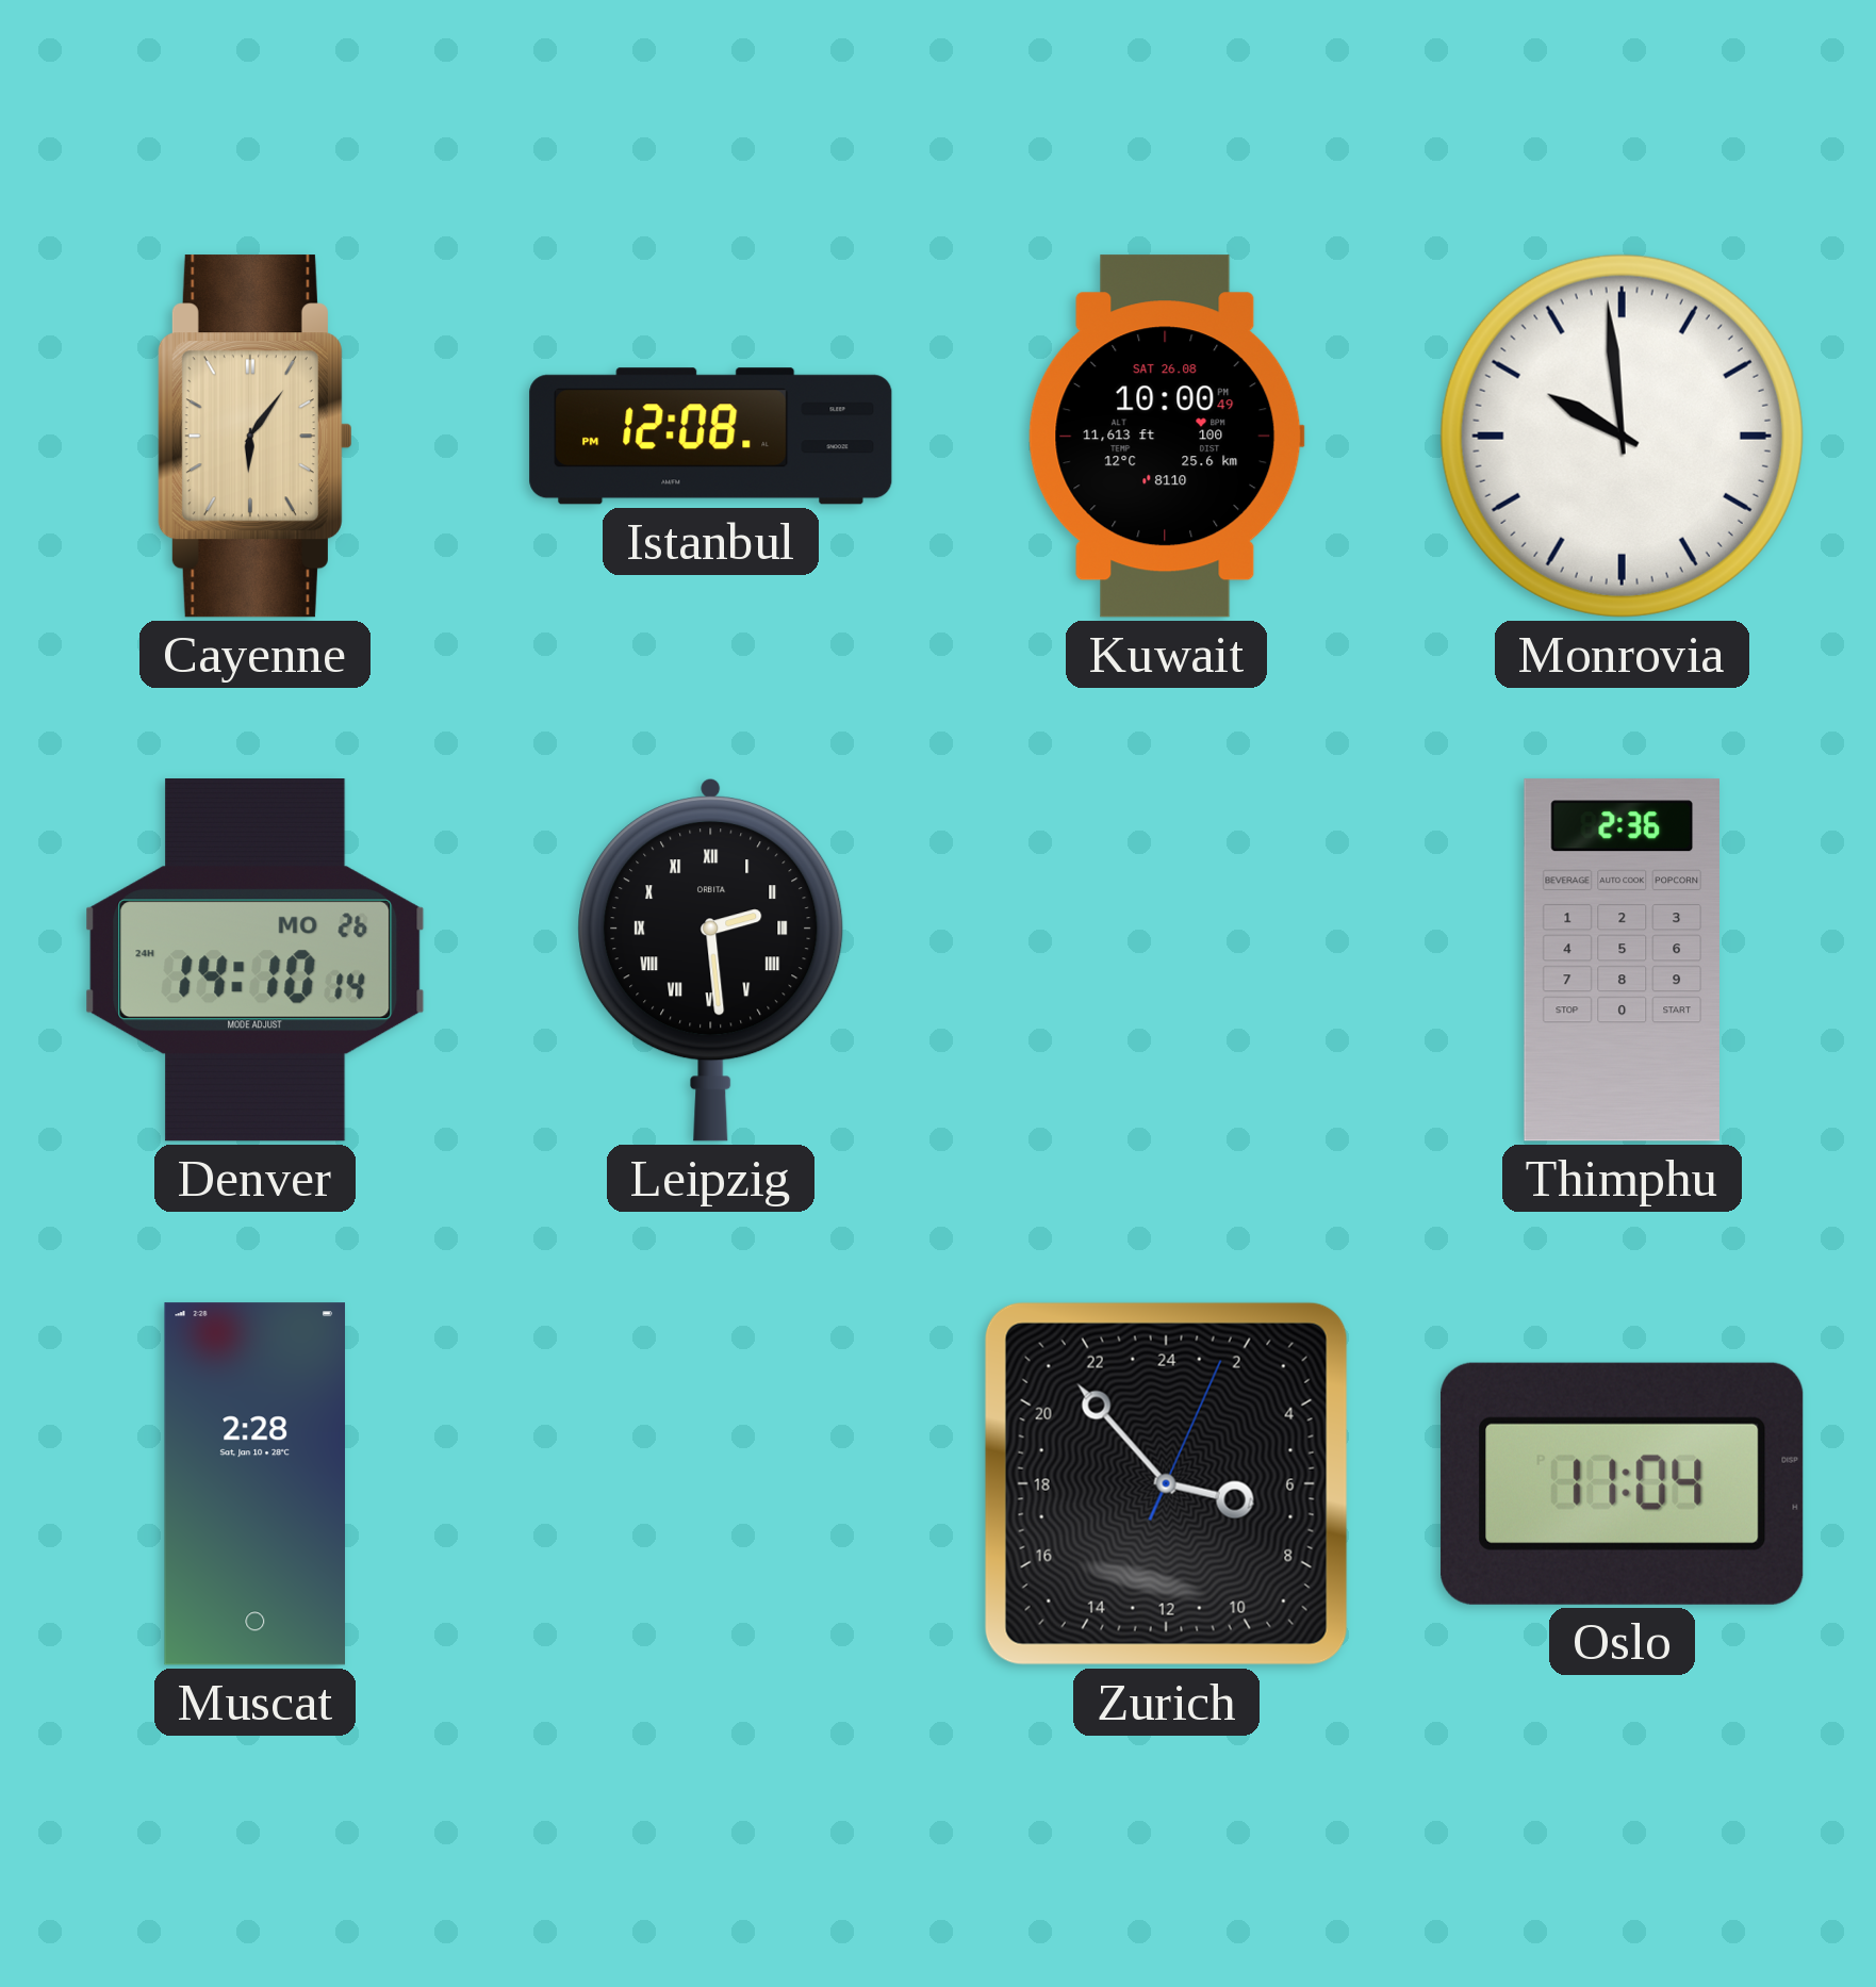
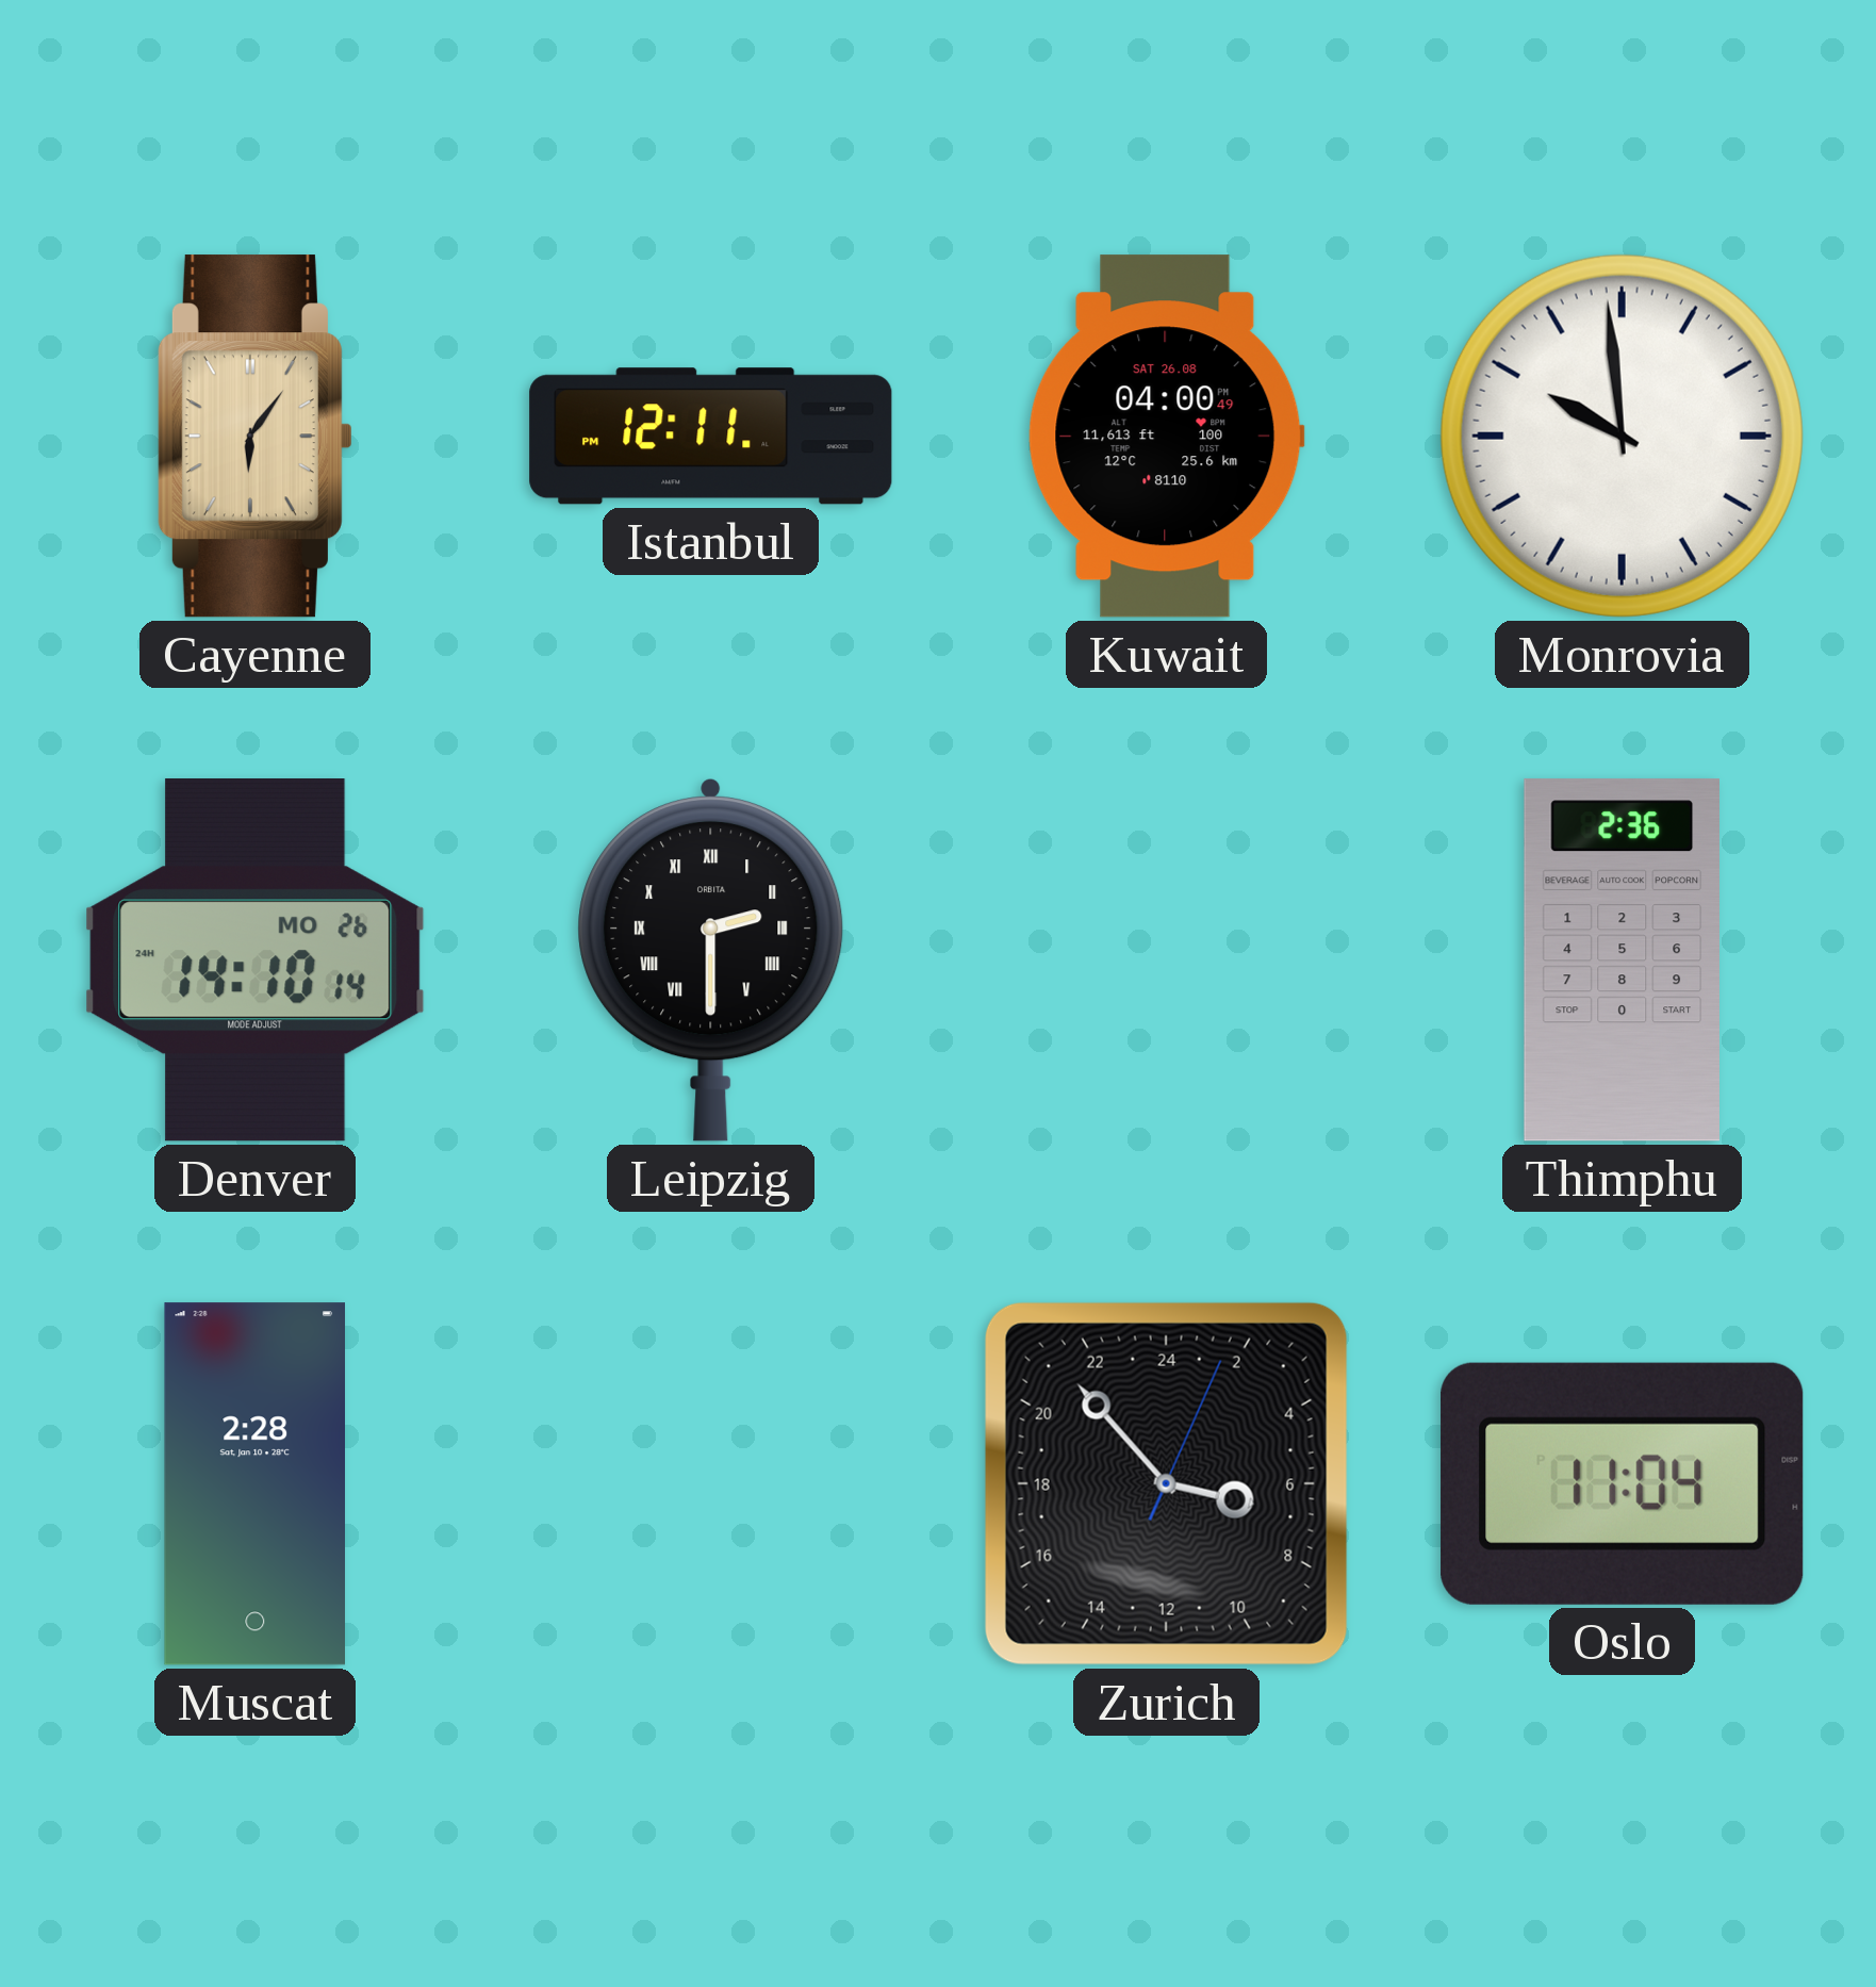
Istanbul: 12:08 -> 12:11 (711, 437)
Kuwait: 10:00 -> 04:00 (1166, 437)
Leipzig: 2:29 -> 2:30 (711, 960)
